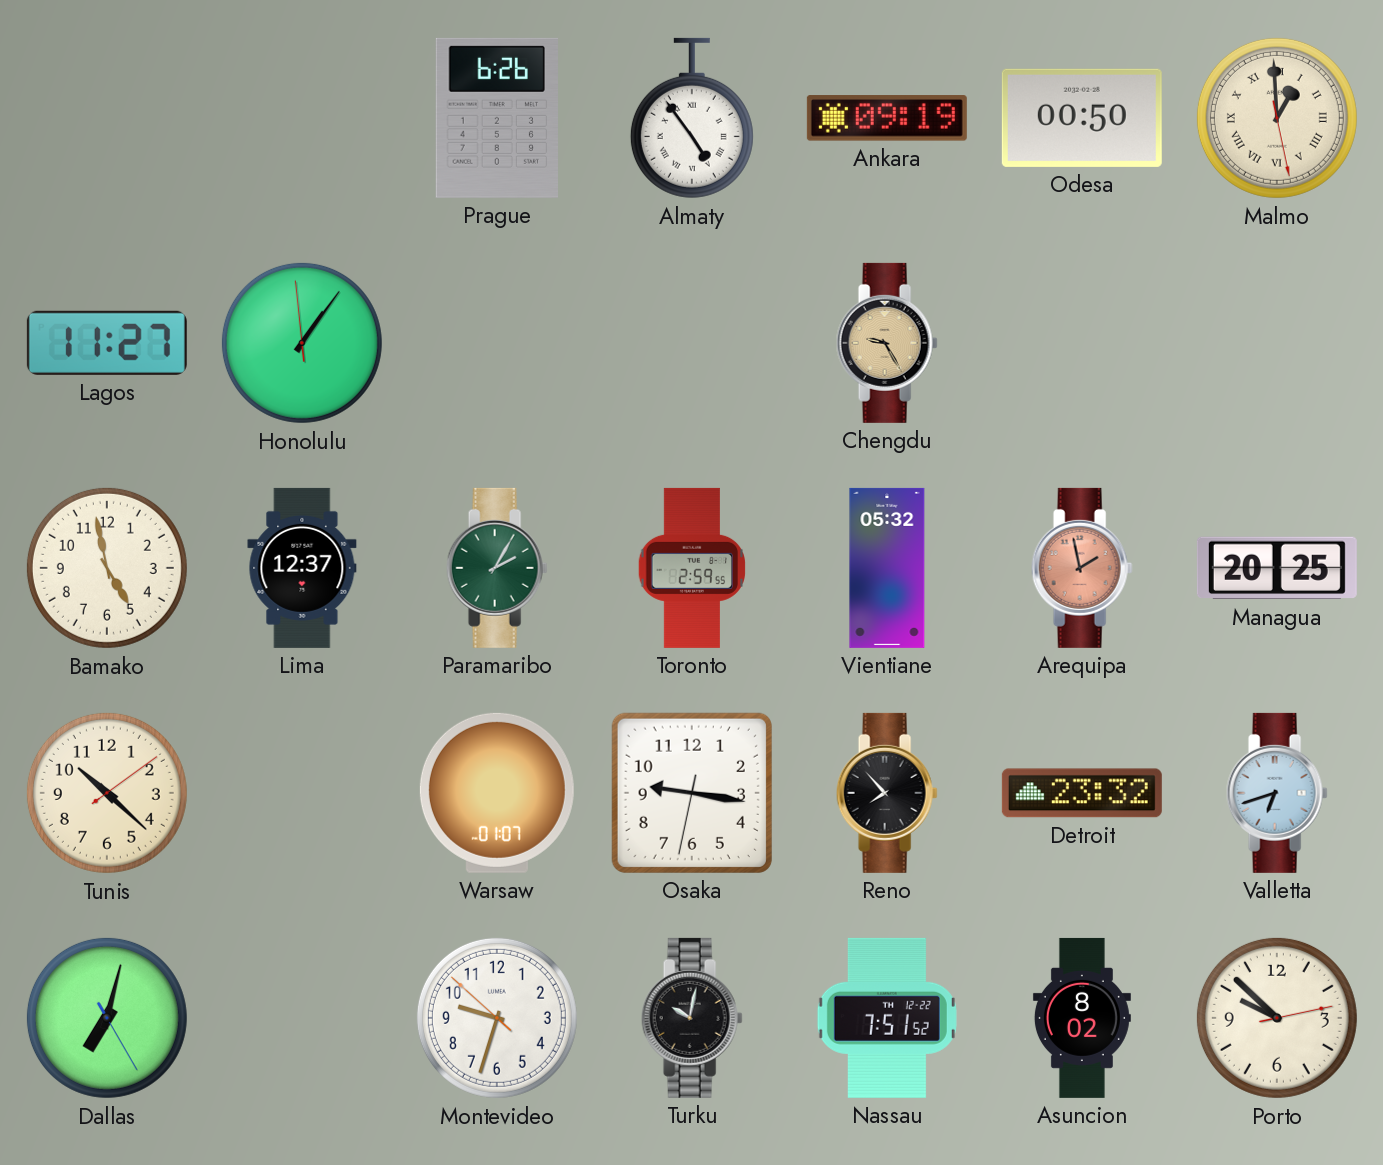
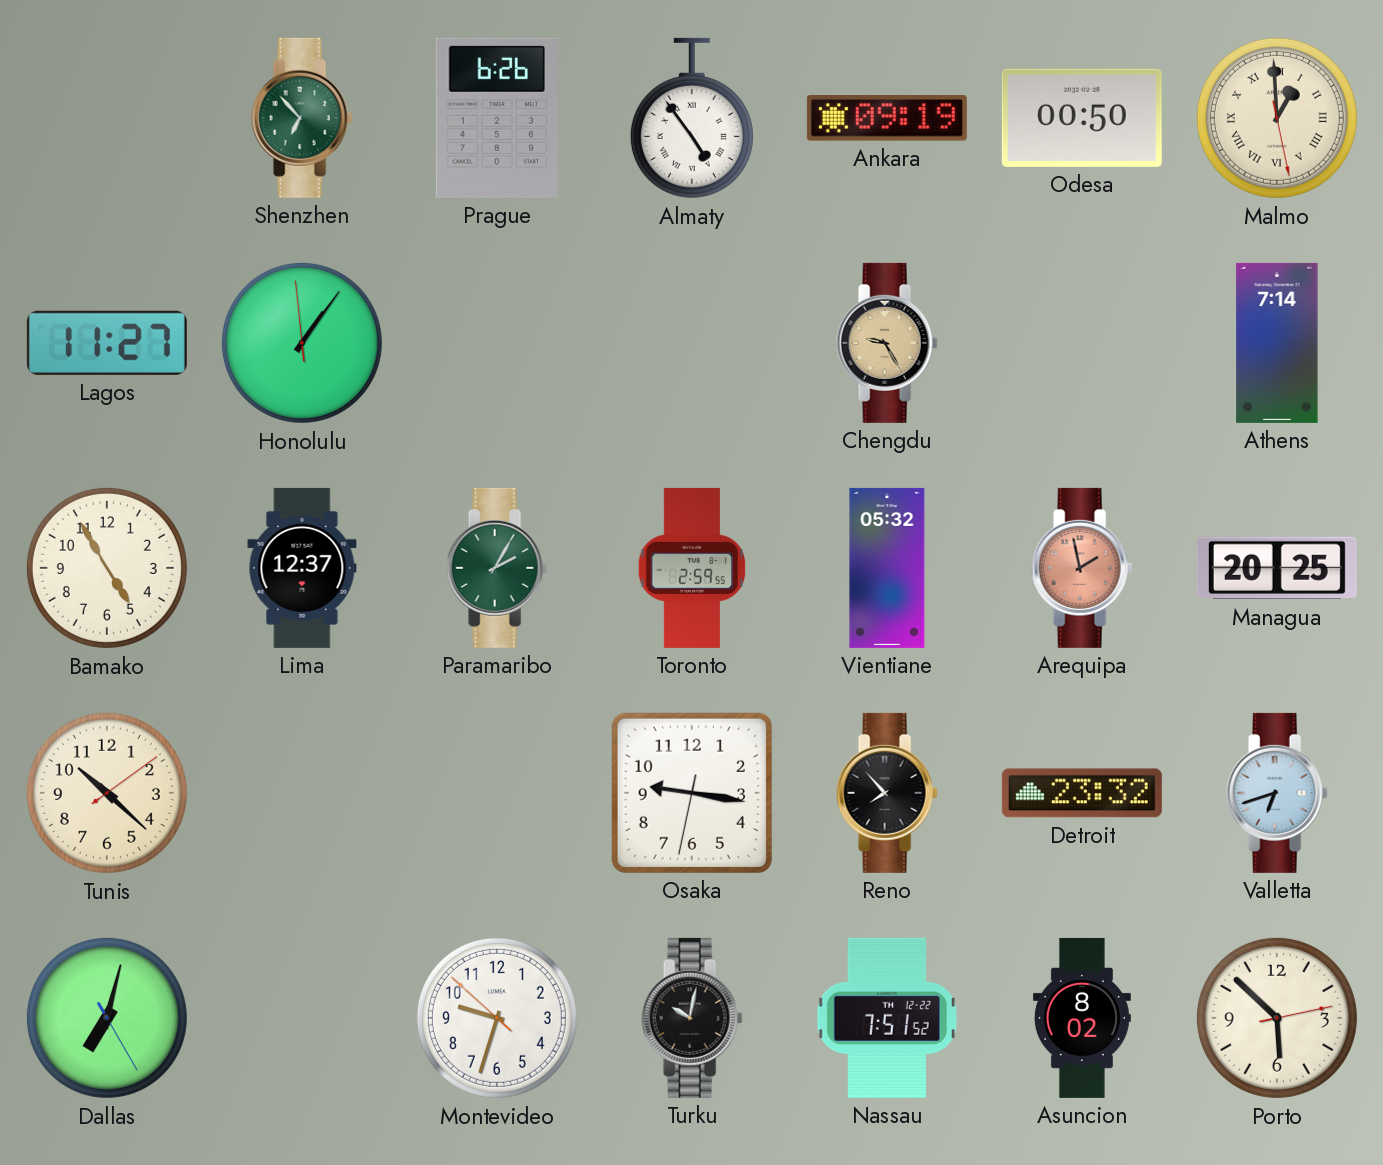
Shenzhen: none -> 6:53 (302, 118)
Athens: none -> 7:14 (1277, 343)
Bamako: 4:58 -> 4:55 (107, 568)
Warsaw: 01:07 -> none (497, 793)
Porto: 9:52 -> 5:52 (1277, 1018)
